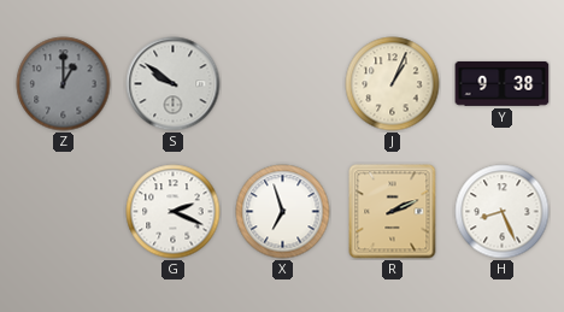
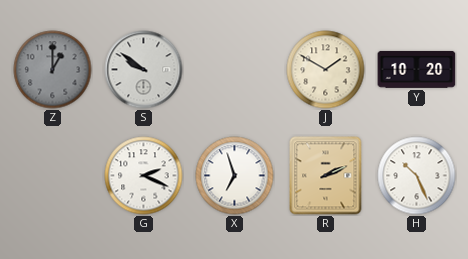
J: 1:04 -> 1:50 (326, 70)
Y: 9:38 -> 10:20 (417, 69)
H: 8:26 -> 10:26 (417, 176)
